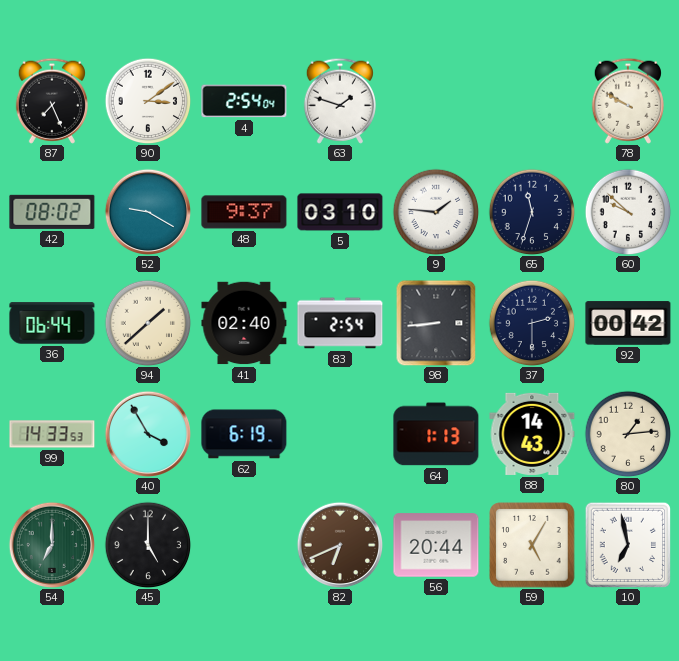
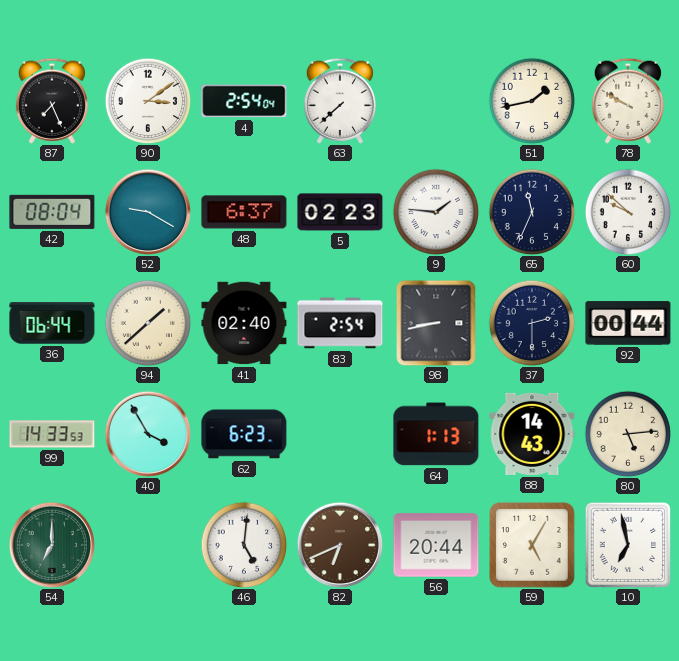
63: 1:48 -> 7:38 (340, 101)
51: none -> 1:43 (532, 101)
42: 08:02 -> 08:04 (52, 212)
48: 9:37 -> 6:37 (244, 212)
5: 03:10 -> 02:23 (340, 212)
65: 11:33 -> 11:34 (532, 212)
98: 8:44 -> 8:43 (436, 323)
92: 00:42 -> 00:44 (628, 323)
62: 6:19 -> 6:23 (244, 434)
80: 1:14 -> 5:14 (628, 434)
45: 5:00 -> none (148, 545)
46: none -> 5:01 (244, 545)
